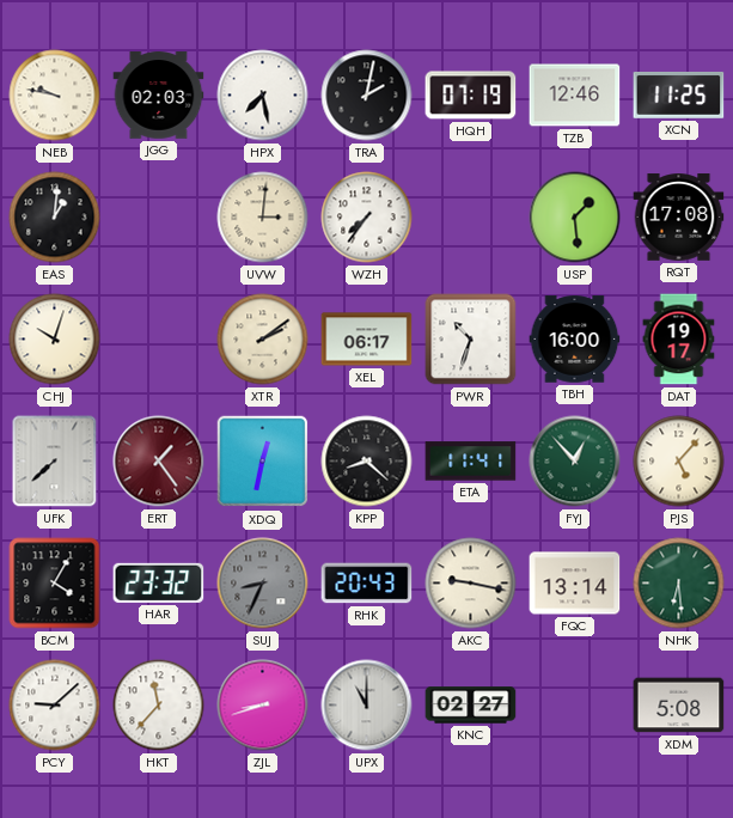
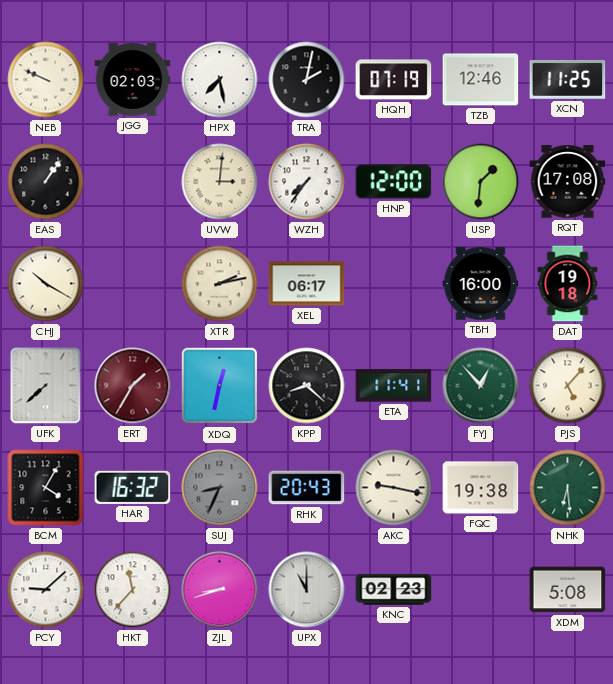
NEB: 9:47 -> 9:49 (46, 80)
EAS: 1:01 -> 1:06 (46, 182)
HNP: none -> 12:00 (394, 182)
USP: 1:29 -> 1:31 (481, 182)
CHJ: 10:03 -> 10:20 (46, 284)
XTR: 2:09 -> 2:13 (220, 284)
PWR: 10:33 -> none (471, 340)
DAT: 19:17 -> 19:18 (568, 284)
ERT: 1:24 -> 1:35 (133, 386)
HAR: 23:32 -> 16:32 (133, 487)
FQC: 13:14 -> 19:38 (481, 488)
KNC: 02:27 -> 02:23 (394, 590)
